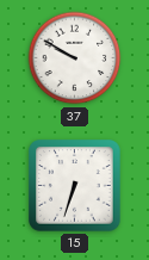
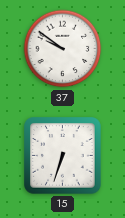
37: 9:50 -> 9:51 (63, 49)
